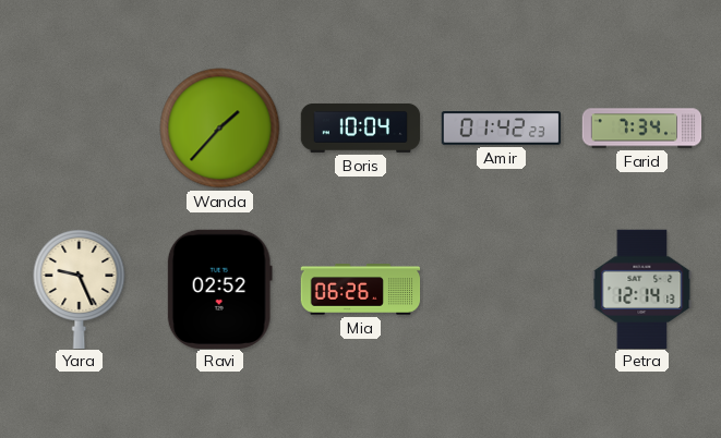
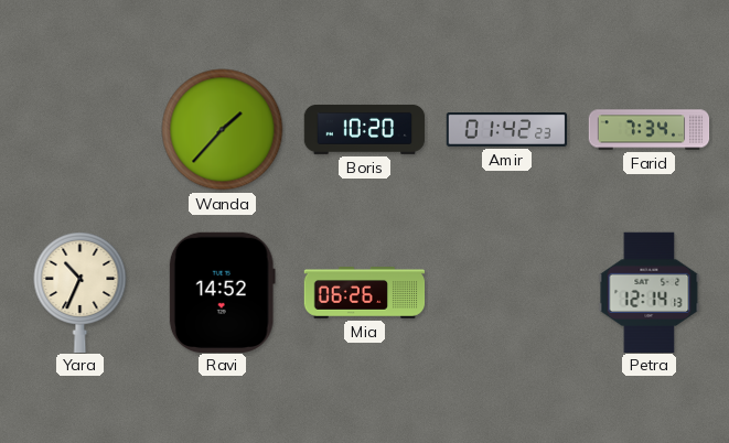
Boris: 10:04 -> 10:20 (365, 129)
Yara: 9:26 -> 10:34 (81, 291)
Ravi: 02:52 -> 14:52 (222, 292)
